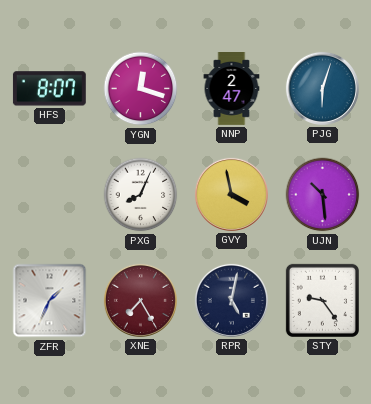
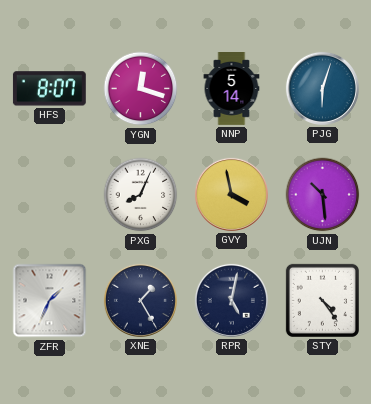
NNP: 2:47 -> 5:14 (232, 89)
XNE: 7:25 -> 1:25 (140, 300)
XNE dial: burgundy -> navy (140, 300)
STY: 9:24 -> 4:24 (322, 300)
